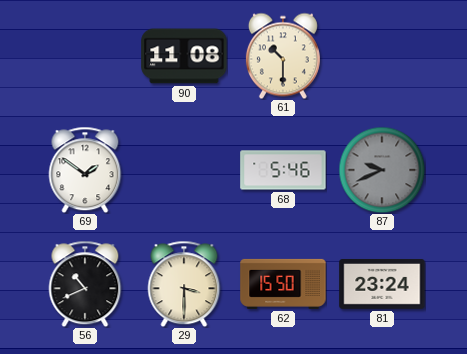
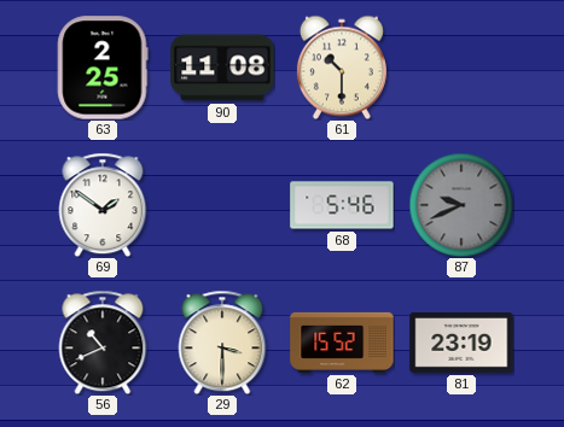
63: none -> 2:25 (103, 68)
62: 15:50 -> 15:52 (342, 343)
81: 23:24 -> 23:19 (461, 343)
